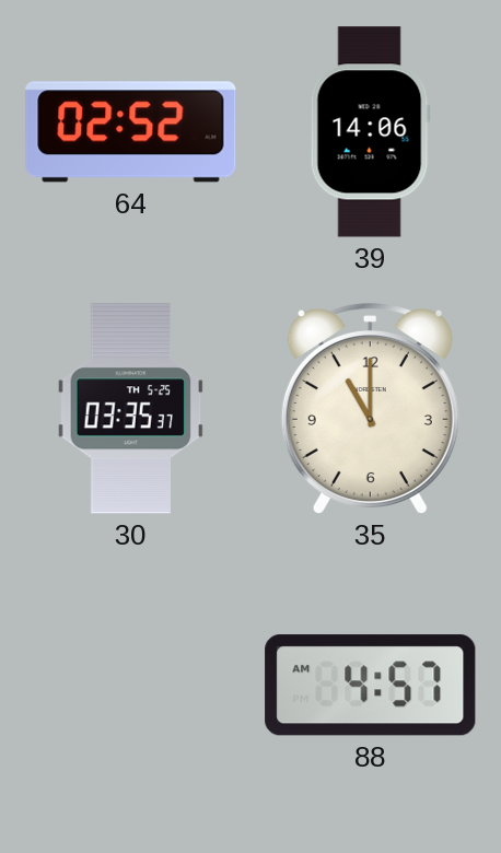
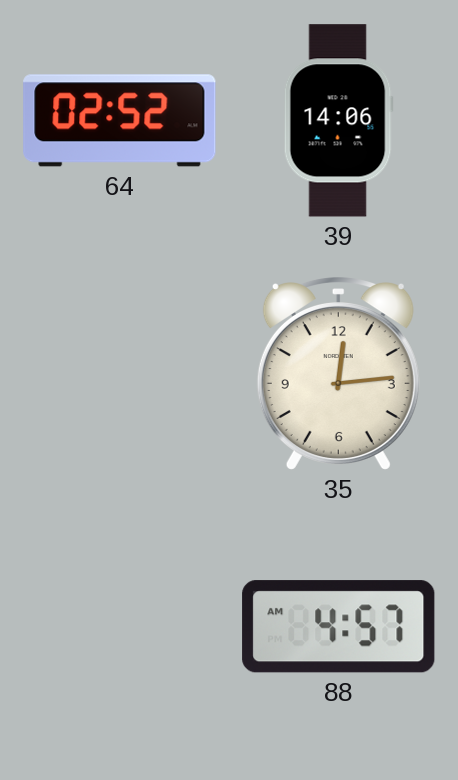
30: 03:35 -> none (130, 409)
35: 11:00 -> 12:14 (338, 374)
